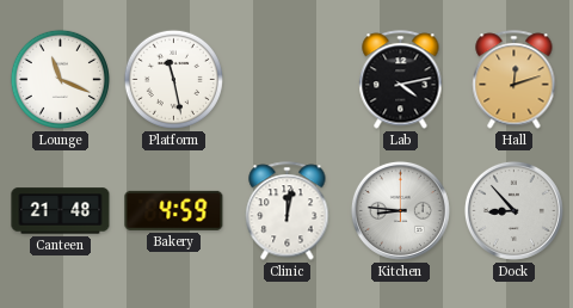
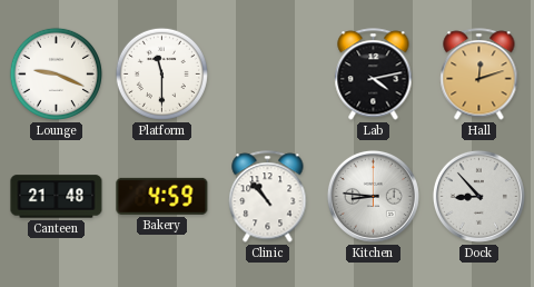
Lounge: 11:19 -> 9:19 (56, 73)
Platform: 11:28 -> 11:30 (161, 73)
Clinic: 12:02 -> 10:53 (268, 197)
